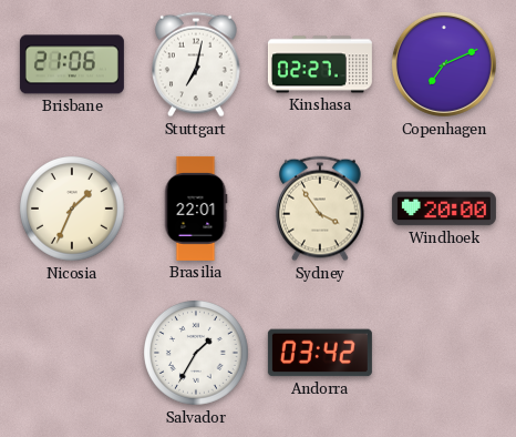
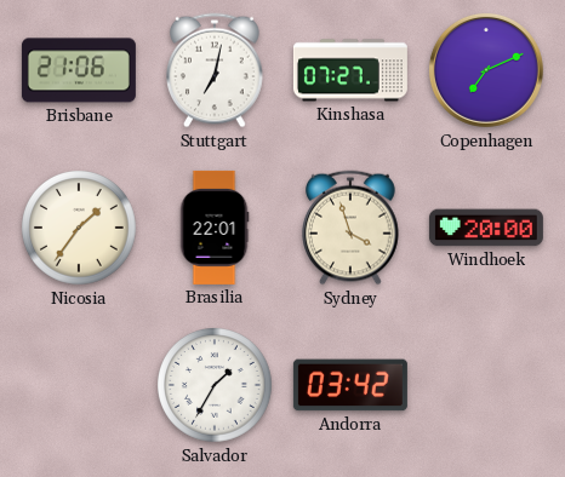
Kinshasa: 02:27 -> 07:27 (350, 70)
Nicosia: 1:34 -> 1:36 (80, 229)
Sydney: 3:54 -> 3:57 (352, 228)
